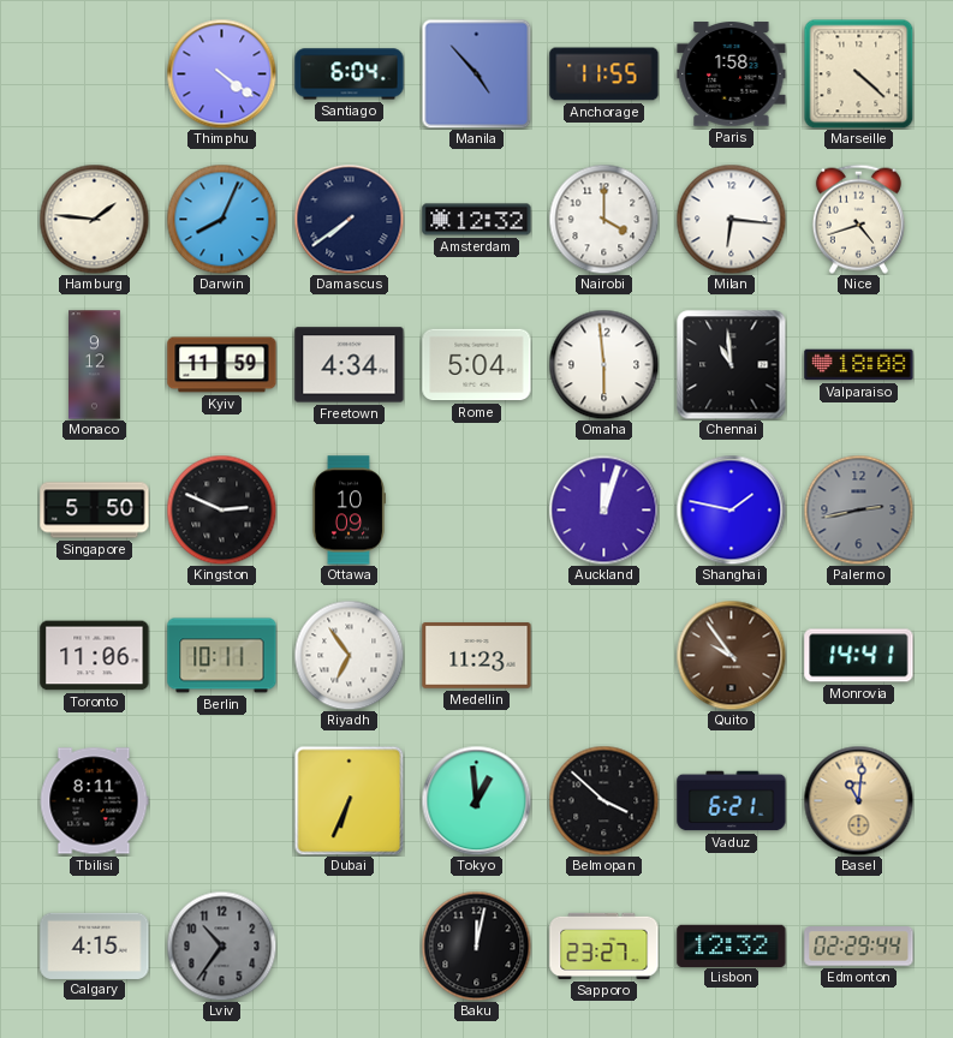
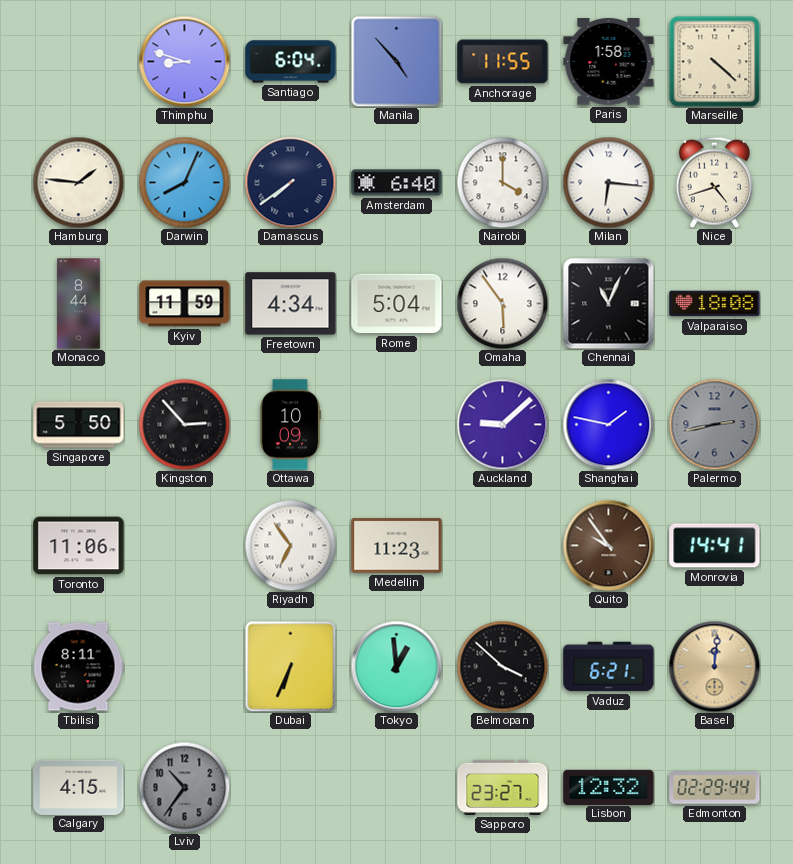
Thimphu: 4:21 -> 8:48 (184, 61)
Amsterdam: 12:32 -> 6:40 (397, 183)
Monaco: 9:12 -> 8:44 (79, 304)
Omaha: 5:59 -> 5:54 (502, 303)
Chennai: 10:59 -> 11:04 (608, 303)
Kingston: 2:49 -> 2:53 (184, 424)
Auckland: 12:03 -> 9:08 (502, 424)
Berlin: 10:11 -> none (222, 656)
Basel: 11:01 -> 12:01 (714, 666)
Baku: 12:02 -> none (476, 945)
